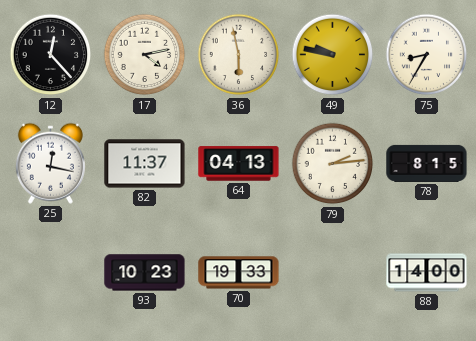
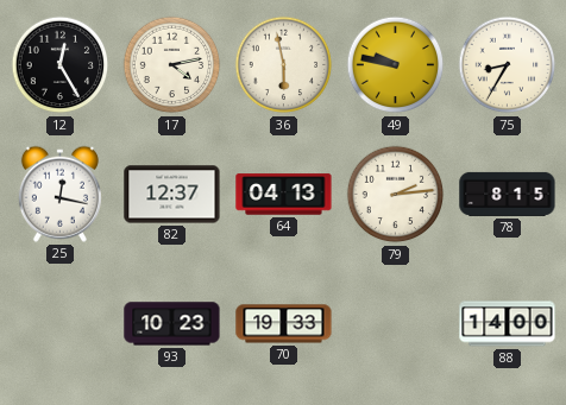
12: 12:23 -> 12:25 (61, 65)
82: 11:37 -> 12:37 (172, 195)
